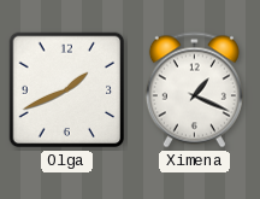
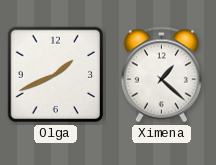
Ximena: 1:19 -> 1:22 (161, 75)
